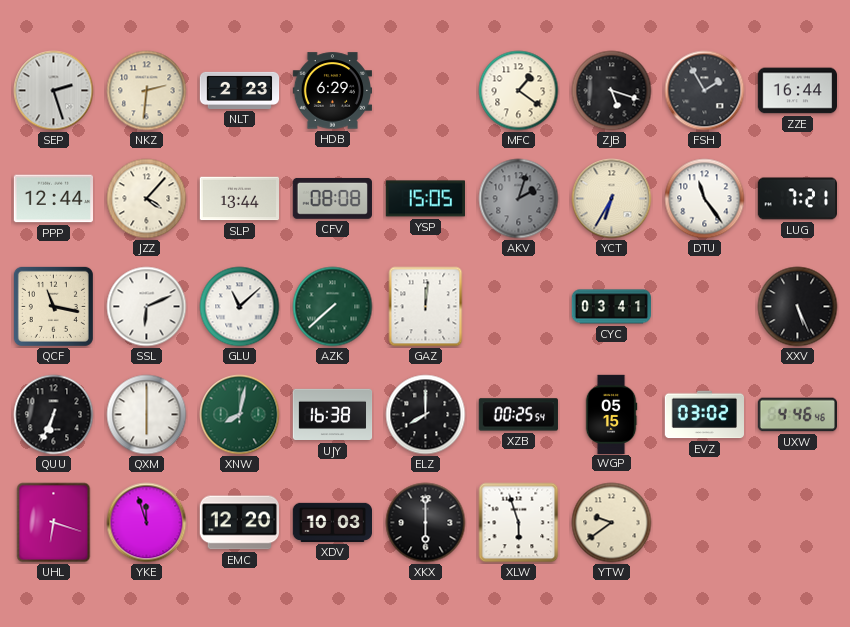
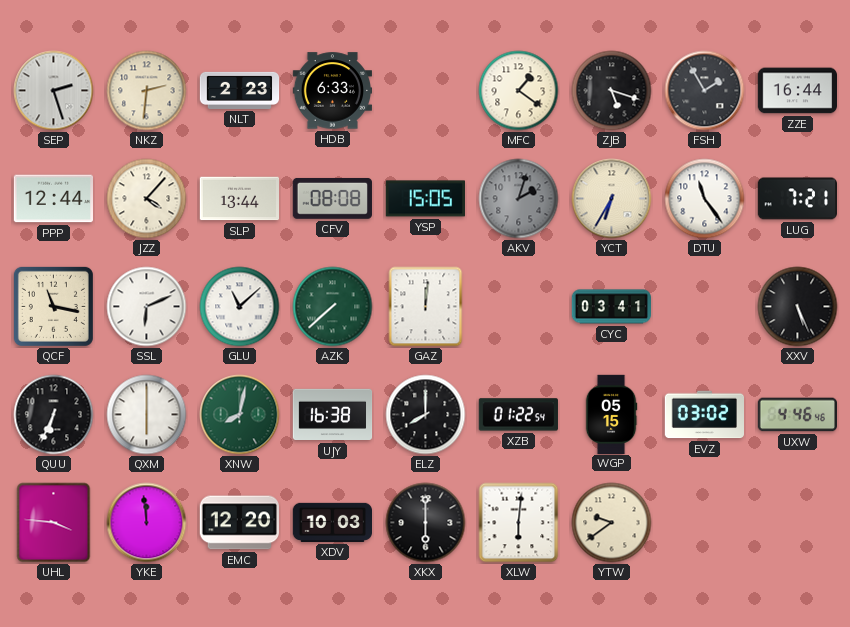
HDB: 6:29 -> 6:33 (333, 91)
XZB: 00:25 -> 01:22 (518, 415)
UHL: 6:18 -> 3:46 (54, 523)
YKE: 11:57 -> 11:59 (147, 523)
XLW: 5:57 -> 6:01 (519, 523)
